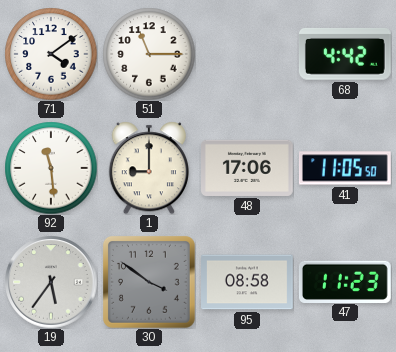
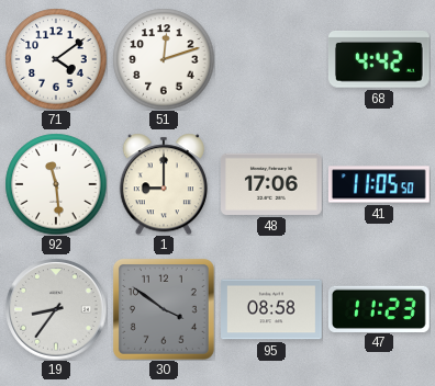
51: 11:15 -> 12:12 (164, 59)
19: 5:36 -> 8:36 (56, 309)
